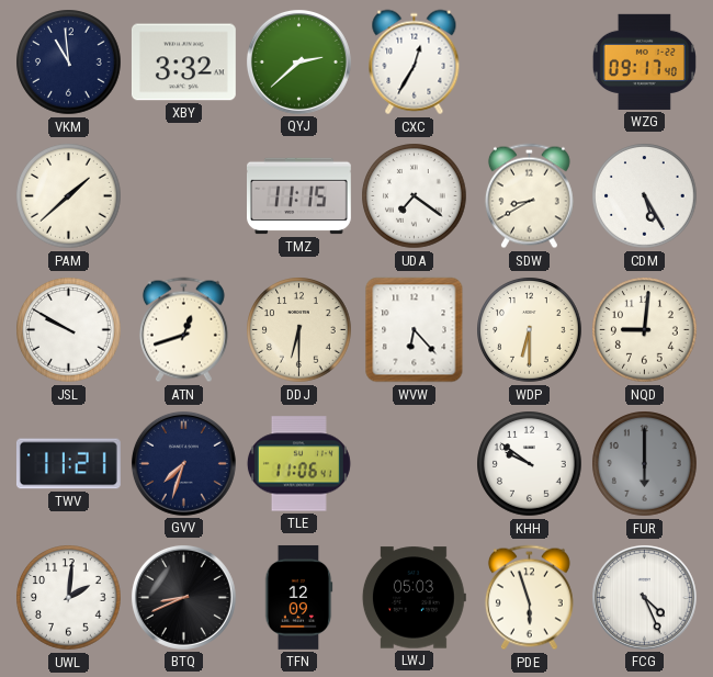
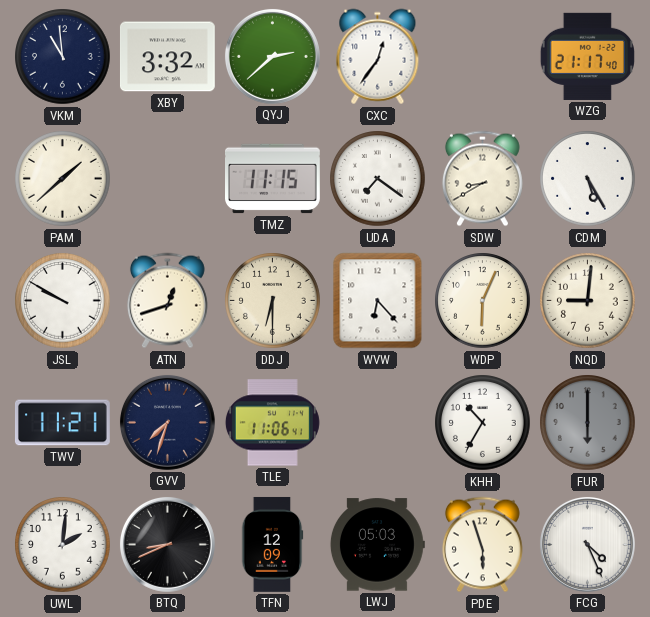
CXC: 12:35 -> 12:36 (378, 57)
WZG: 09:17 -> 21:17 (587, 56)
WDP: 6:30 -> 6:04 (483, 301)
KHH: 9:51 -> 10:35 (483, 423)
